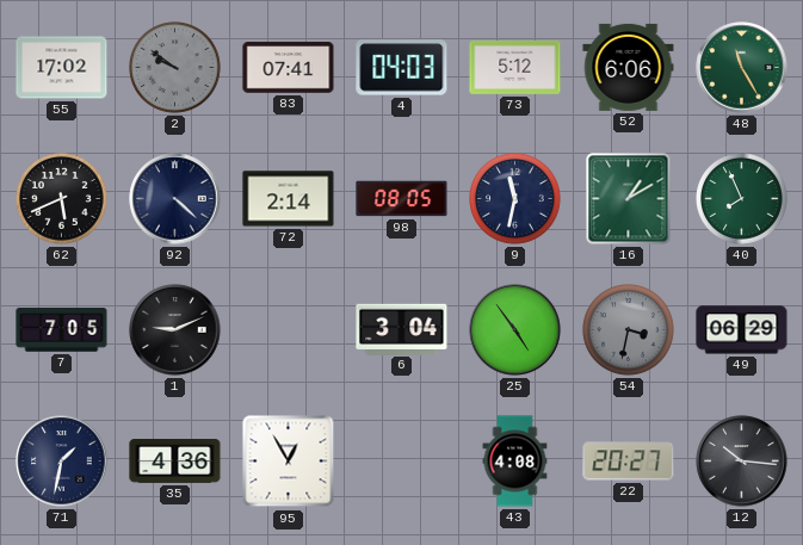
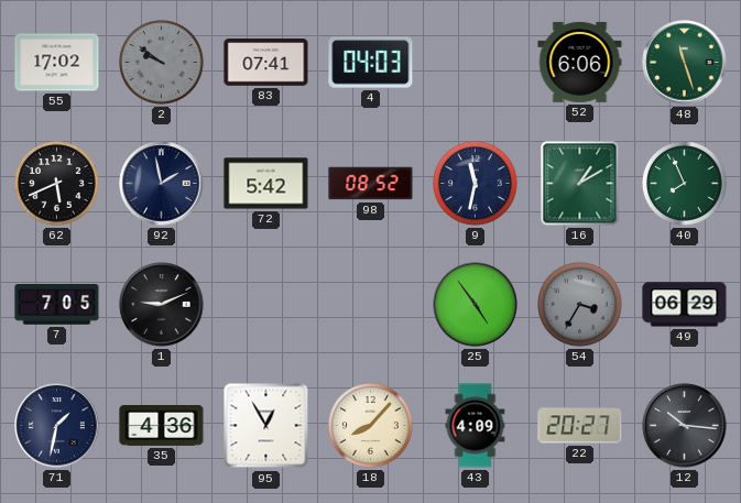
73: 5:12 -> none (515, 67)
48: 11:25 -> 11:27 (685, 63)
92: 4:22 -> 1:58 (162, 184)
72: 2:14 -> 5:42 (266, 184)
98: 08:05 -> 08:52 (371, 184)
6: 3:04 -> none (402, 329)
54: 3:32 -> 3:35 (580, 305)
18: none -> 8:07 (371, 426)
43: 4:08 -> 4:09 (476, 426)
